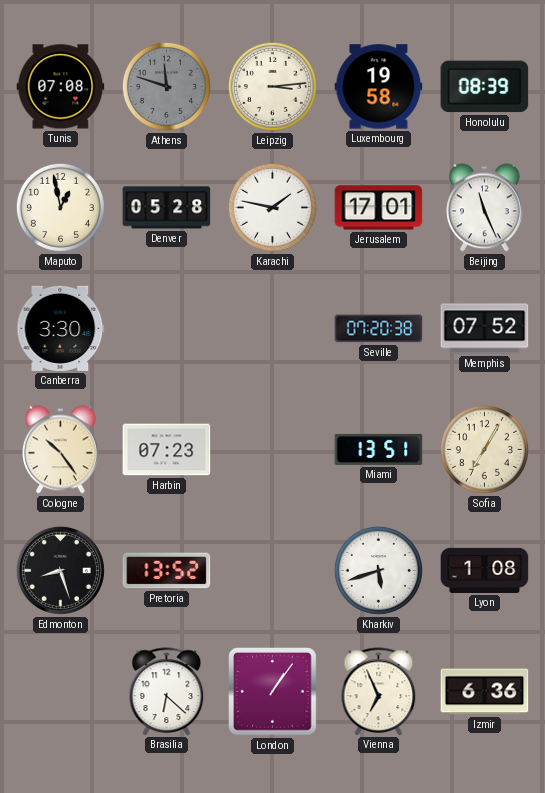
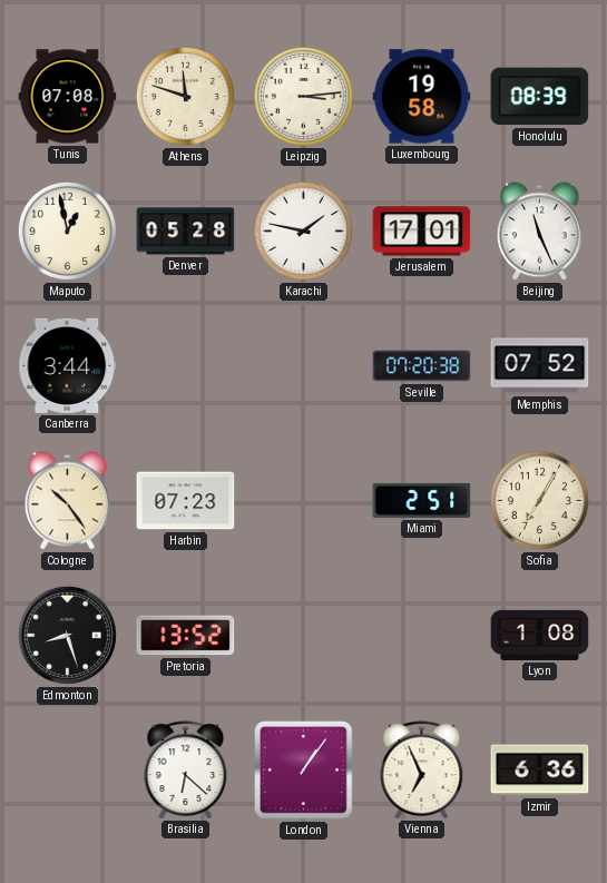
Athens dial: grey -> cream (185, 96)
Canberra: 3:30 -> 3:44 (68, 365)
Miami: 13:51 -> 2:51 (422, 500)
Kharkiv: 5:42 -> none (378, 570)
